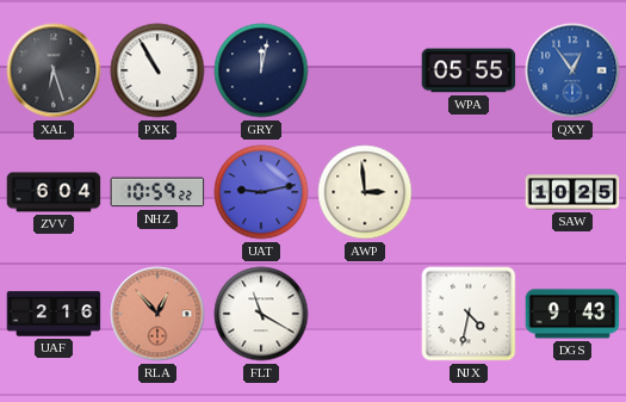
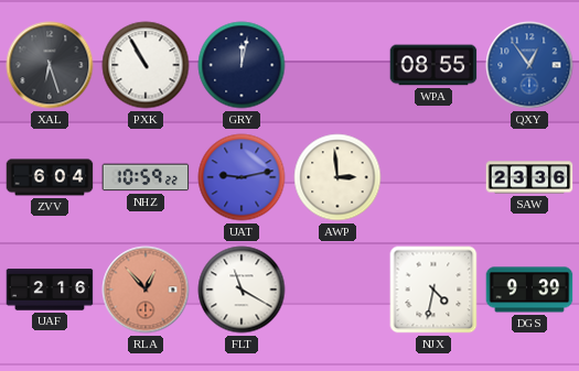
WPA: 05:55 -> 08:55 (433, 65)
SAW: 10:25 -> 23:36 (529, 177)
DGS: 9:43 -> 9:39 (529, 290)
